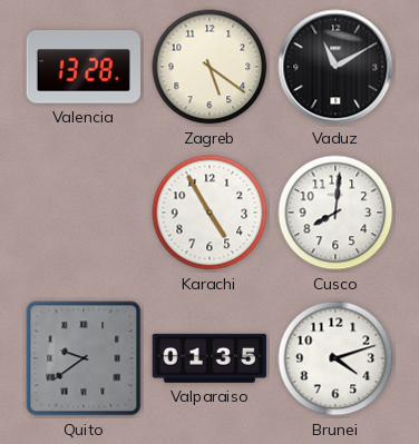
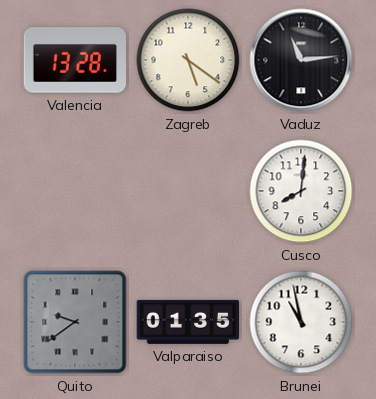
Vaduz: 11:10 -> 11:14 (301, 60)
Karachi: 4:55 -> none (209, 213)
Brunei: 4:12 -> 10:58 (301, 322)
